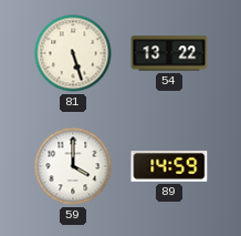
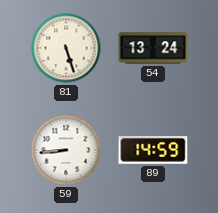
54: 13:22 -> 13:24 (153, 48)
59: 4:00 -> 8:44 (66, 150)
